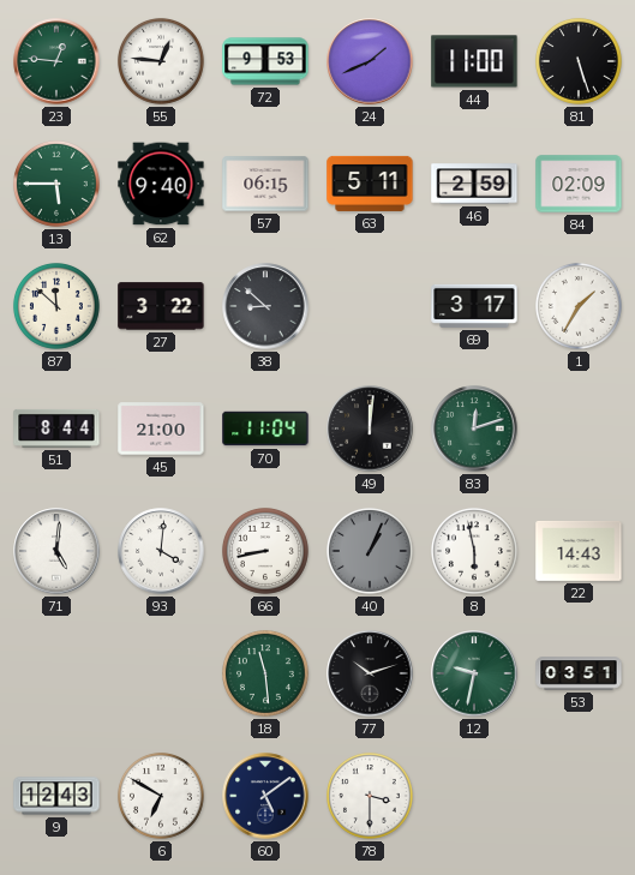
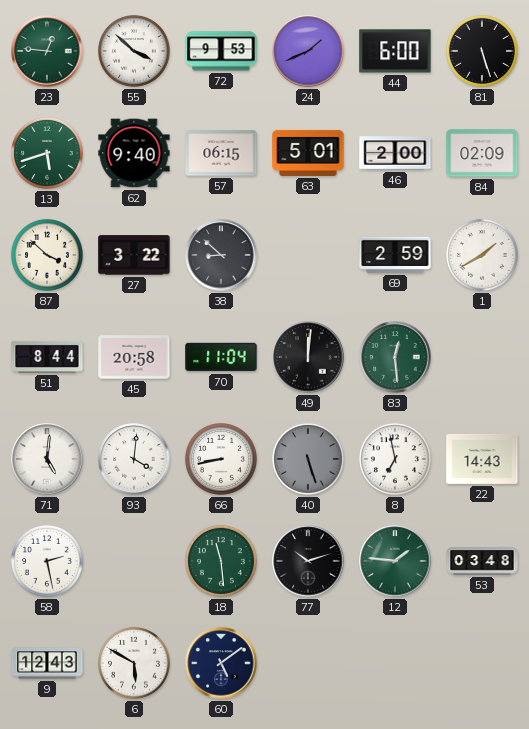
55: 12:46 -> 3:52 (134, 51)
44: 11:00 -> 6:00 (395, 51)
13: 5:45 -> 5:42 (47, 153)
63: 5:11 -> 5:01 (308, 153)
46: 2:59 -> 2:00 (395, 153)
87: 11:52 -> 3:52 (47, 255)
69: 3:17 -> 2:59 (395, 255)
1: 1:35 -> 1:40 (482, 255)
45: 21:00 -> 20:58 (134, 357)
83: 12:12 -> 12:29 (395, 357)
40: 1:04 -> 5:27 (308, 459)
8: 5:58 -> 6:58 (395, 459)
58: none -> 2:28 (47, 561)
12: 9:32 -> 1:46 (395, 561)
53: 03:51 -> 03:48 (482, 561)
6: 6:50 -> 5:50 (134, 663)
78: 3:30 -> none (370, 796)
